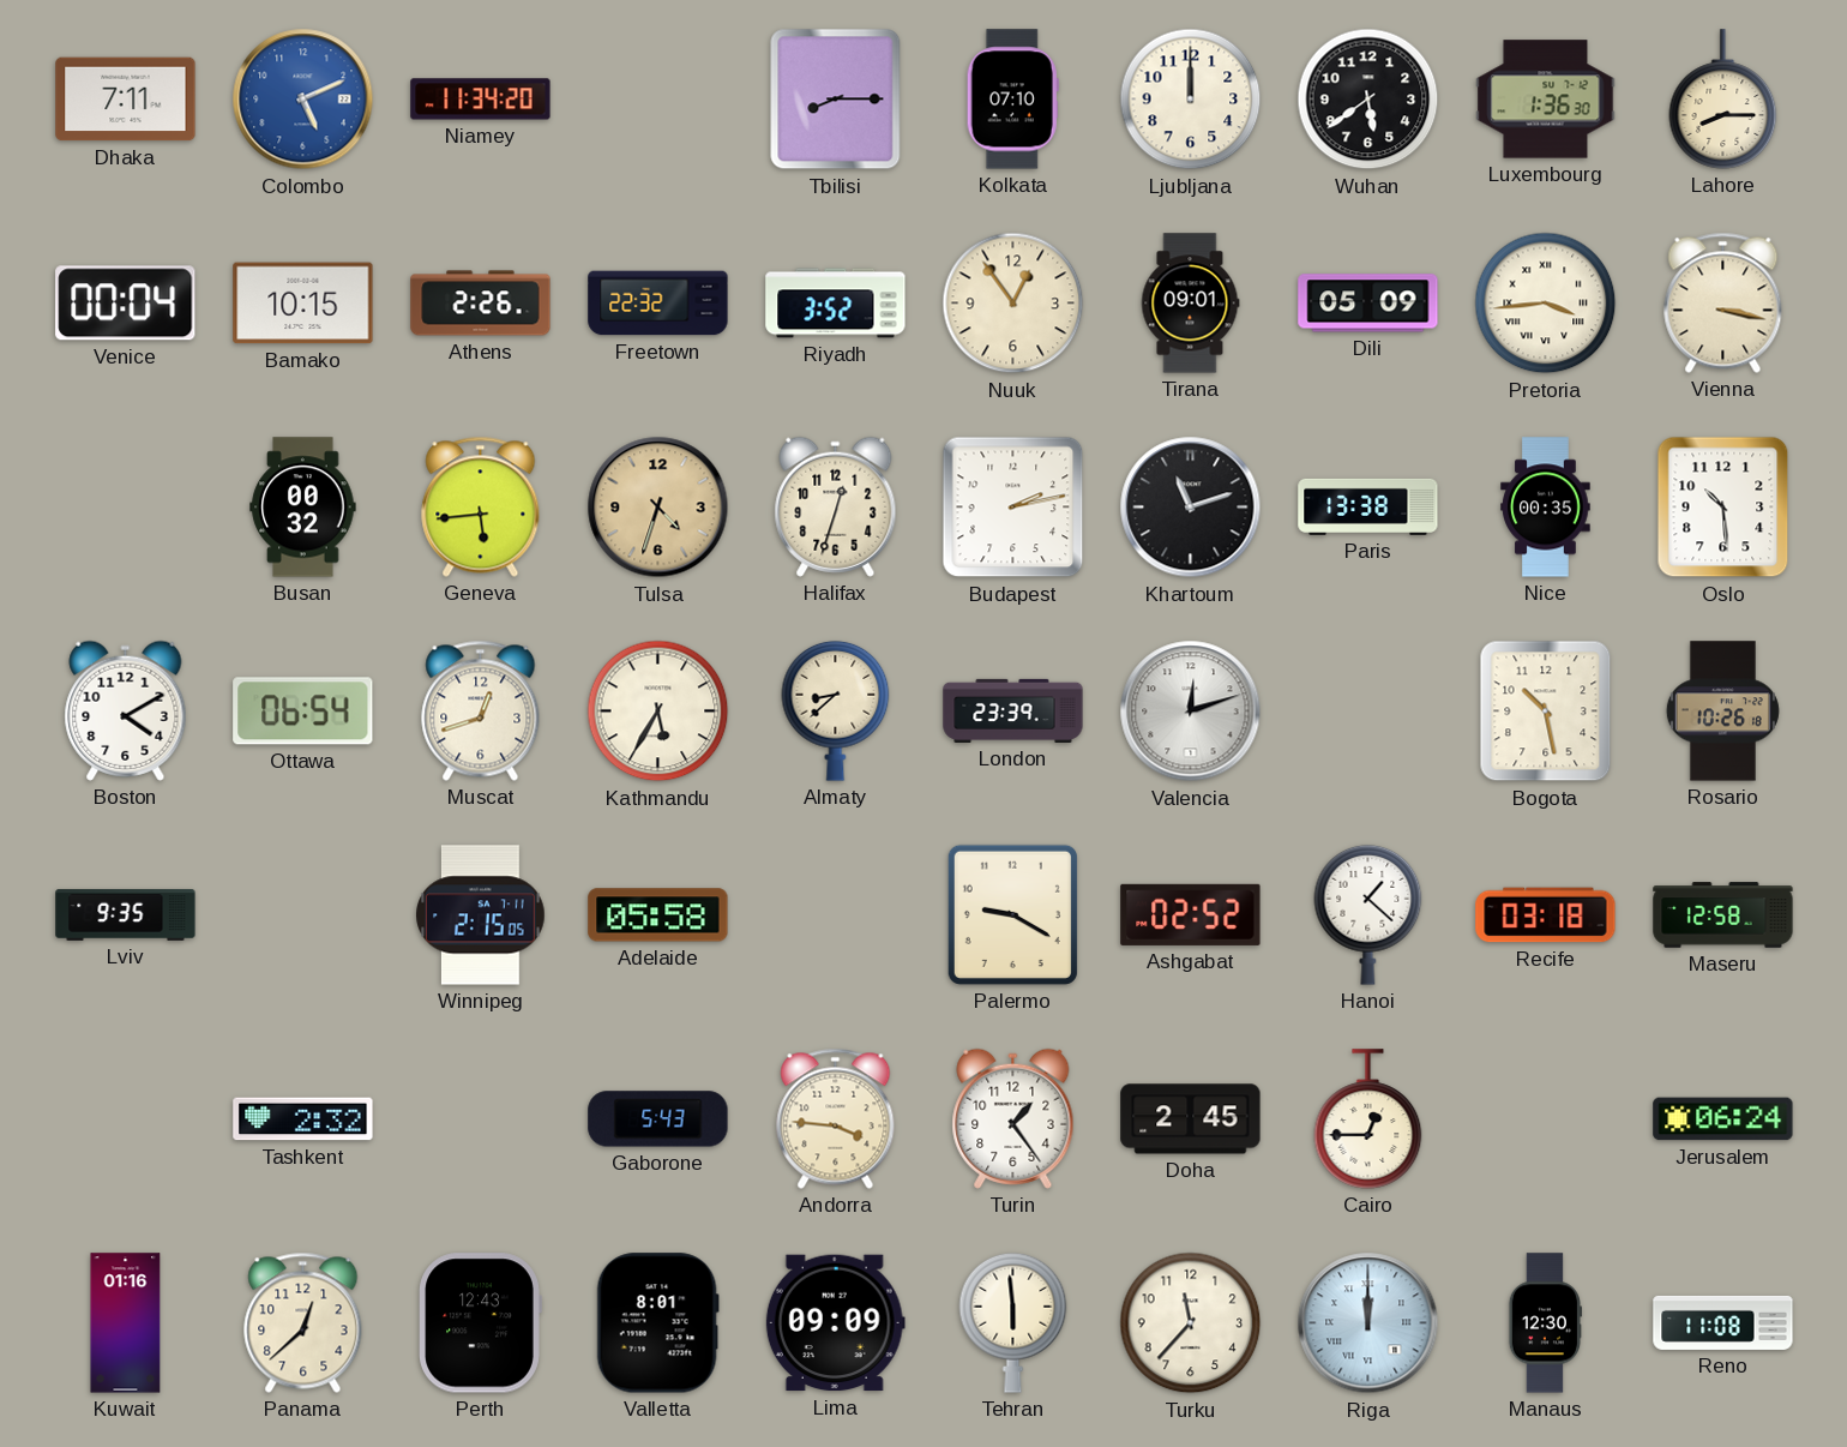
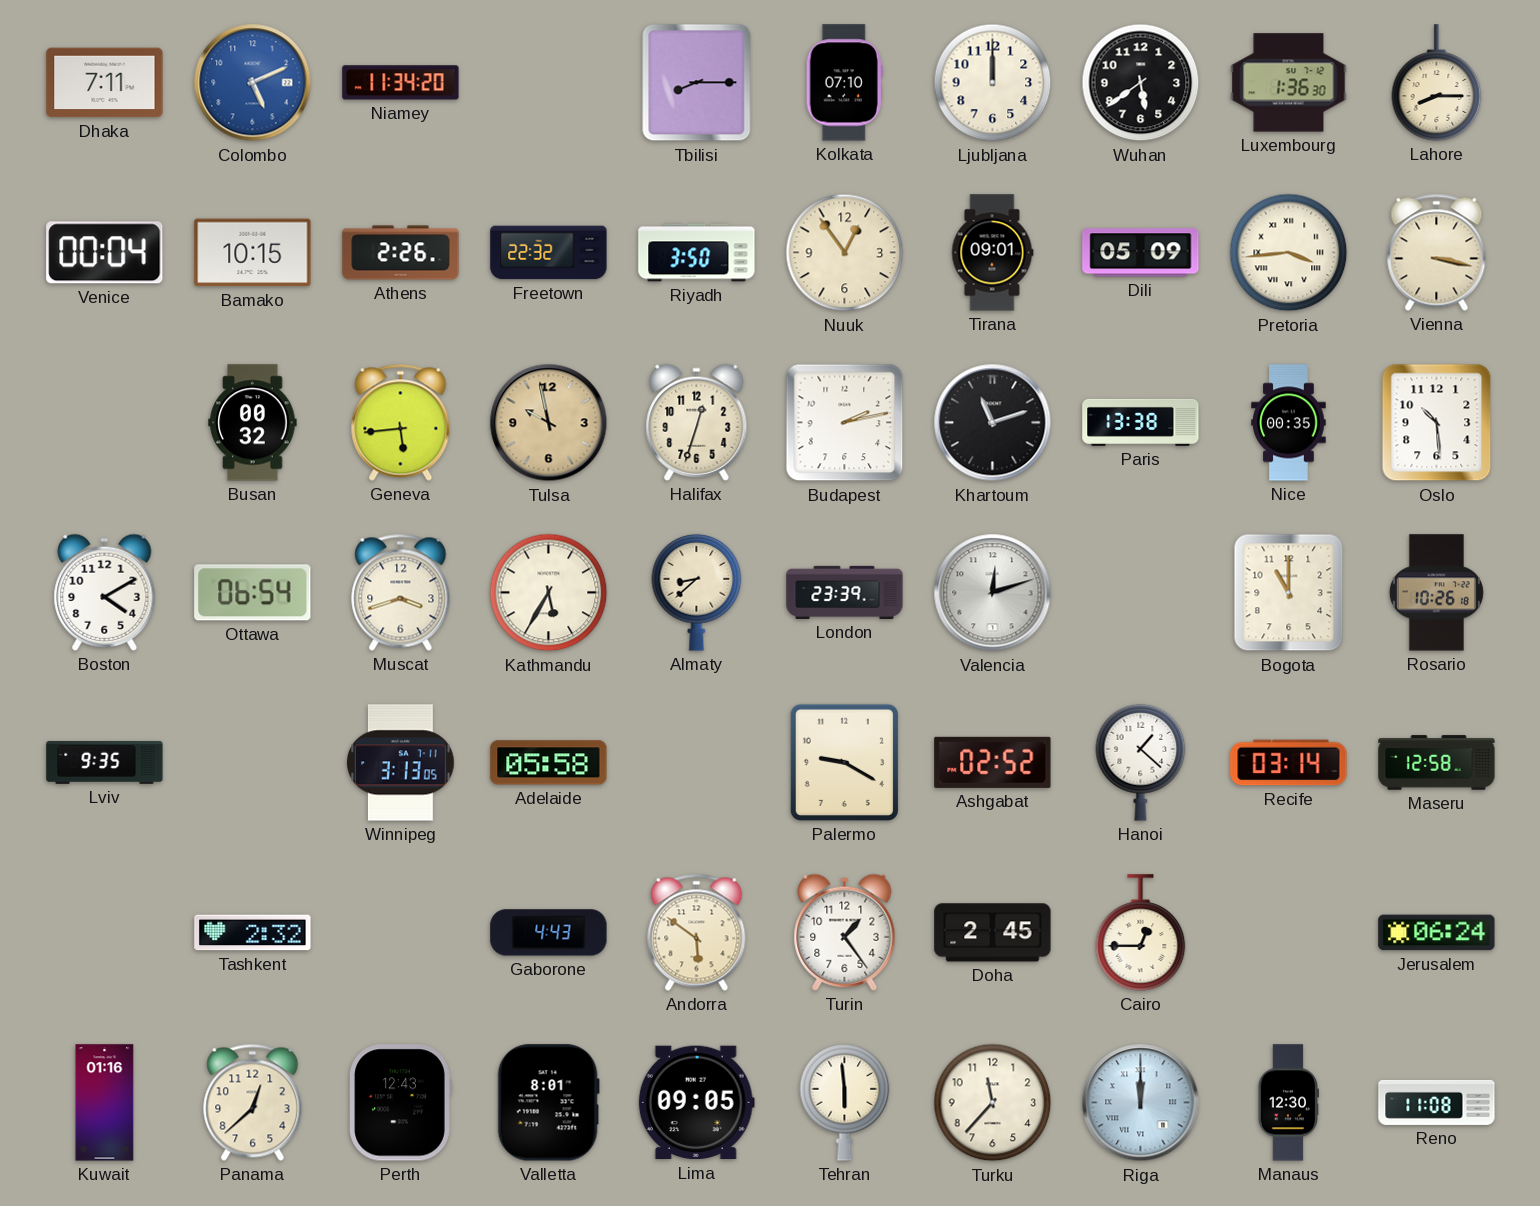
Riyadh: 3:52 -> 3:50 (697, 253)
Tulsa: 4:33 -> 9:58 (549, 423)
Muscat: 12:42 -> 3:42 (401, 592)
Bogota: 10:28 -> 11:00 (1289, 593)
Winnipeg: 2:15 -> 3:13 (401, 763)
Recife: 03:18 -> 03:14 (1289, 763)
Gaborone: 5:43 -> 4:43 (549, 933)
Andorra: 3:46 -> 5:51 (697, 932)
Lima: 09:09 -> 09:05 (696, 1103)
